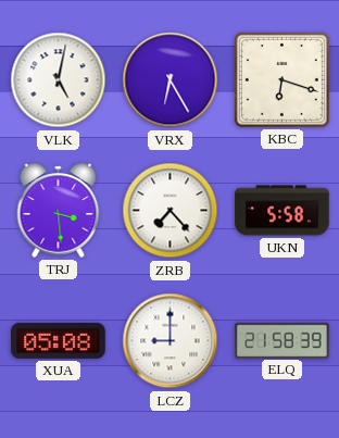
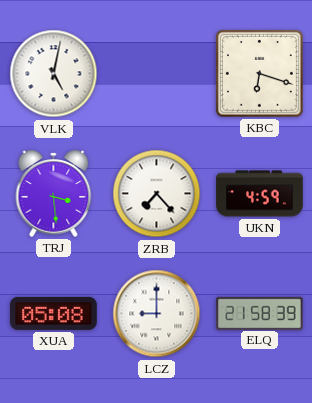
VRX: 6:25 -> none (171, 80)
UKN: 5:58 -> 4:59 (260, 194)
